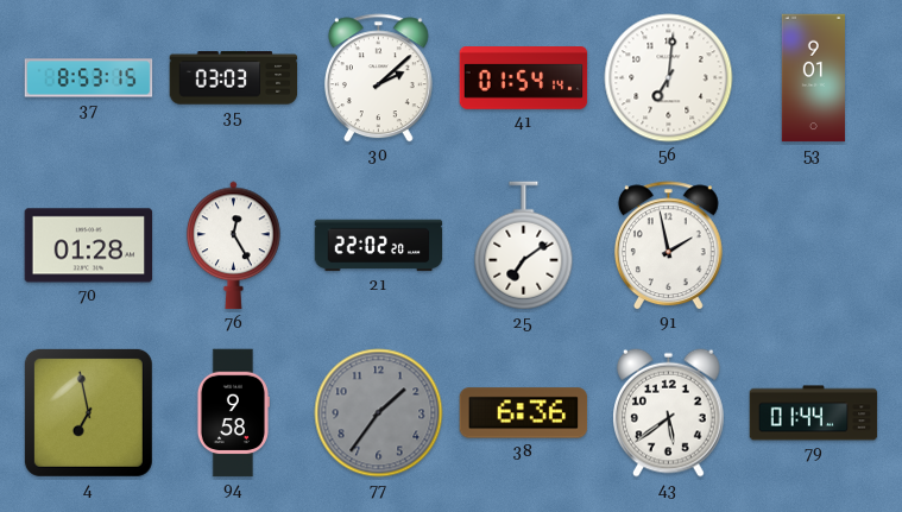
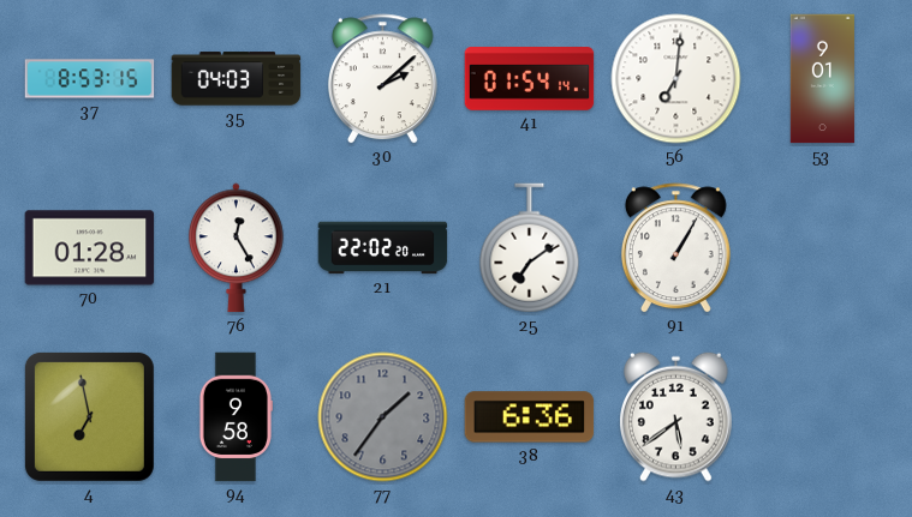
35: 03:03 -> 04:03 (237, 79)
91: 1:58 -> 1:05 (675, 248)
79: 01:44 -> none (814, 413)
